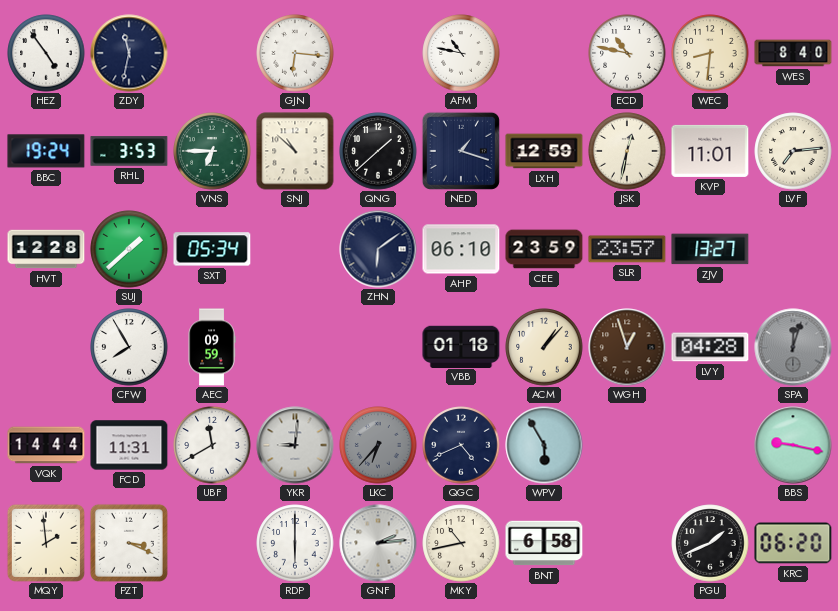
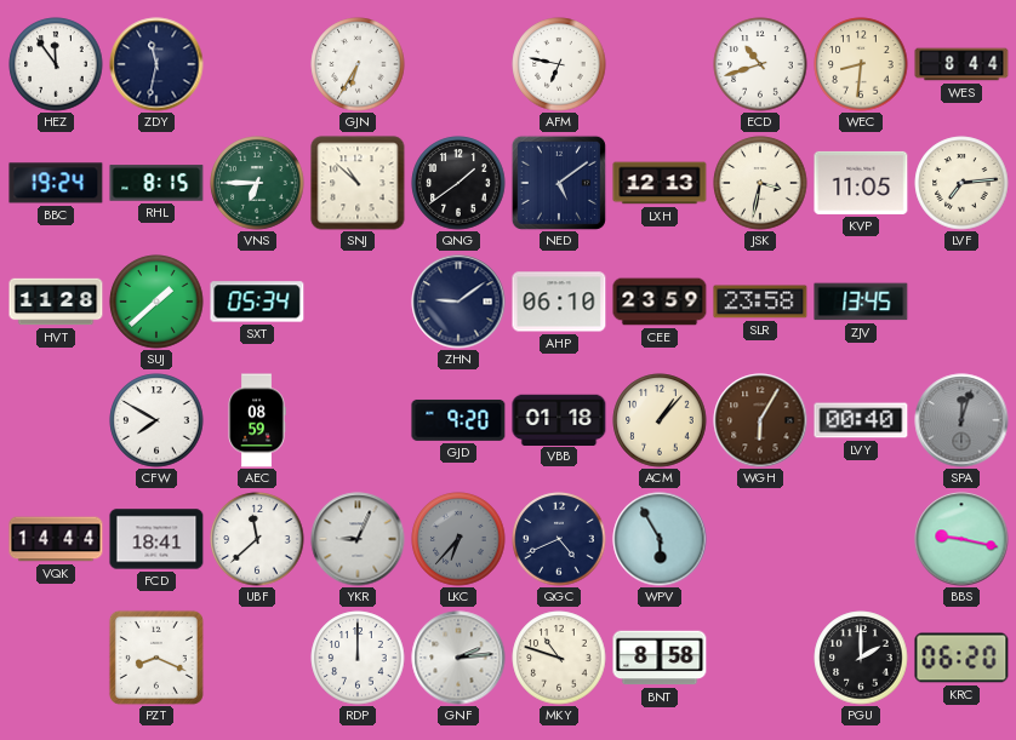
HEZ: 4:54 -> 11:54 (56, 64)
GJN: 6:16 -> 6:35 (358, 64)
AFM: 10:47 -> 6:47 (559, 64)
ECD: 10:47 -> 10:42 (760, 64)
WES: 8:40 -> 8:44 (961, 64)
RHL: 3:53 -> 8:15 (156, 183)
QNG: 1:38 -> 1:39 (458, 183)
NED: 1:18 -> 5:09 (559, 183)
LXH: 12:59 -> 12:13 (660, 183)
JSK: 12:32 -> 3:32 (760, 183)
KVP: 11:01 -> 11:05 (861, 183)
HVT: 12:28 -> 11:28 (56, 302)
ZHN: 6:09 -> 9:09 (458, 302)
SLR: 23:57 -> 23:58 (760, 302)
ZJV: 13:27 -> 13:45 (861, 302)
CFW: 7:55 -> 7:50 (156, 420)
AEC: 09:59 -> 08:59 (257, 420)
GJD: none -> 9:20 (458, 420)
WGH: 12:57 -> 6:05 (760, 420)
LVY: 04:28 -> 00:40 (861, 420)
FCD: 11:31 -> 18:41 (156, 539)
UBF: 11:40 -> 11:38 (257, 539)
YKR: 9:01 -> 9:04 (358, 539)
MQY: 1:59 -> none (46, 543)
PZT: 3:19 -> 8:19 (156, 658)
RDP: 6:00 -> 12:00 (358, 658)
MKY: 10:43 -> 10:48 (559, 658)
BNT: 6:58 -> 8:58 (660, 658)
PGU: 1:41 -> 2:00 (861, 658)
